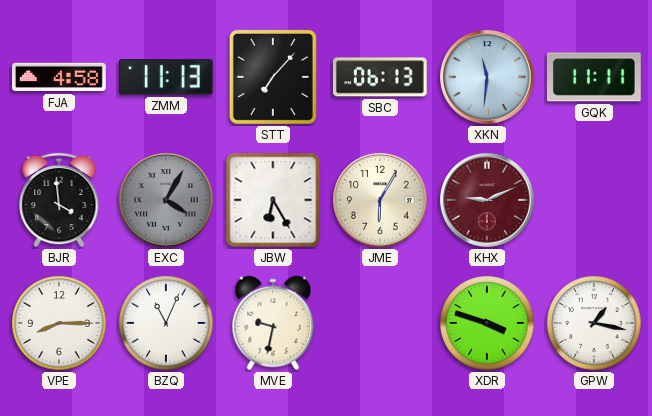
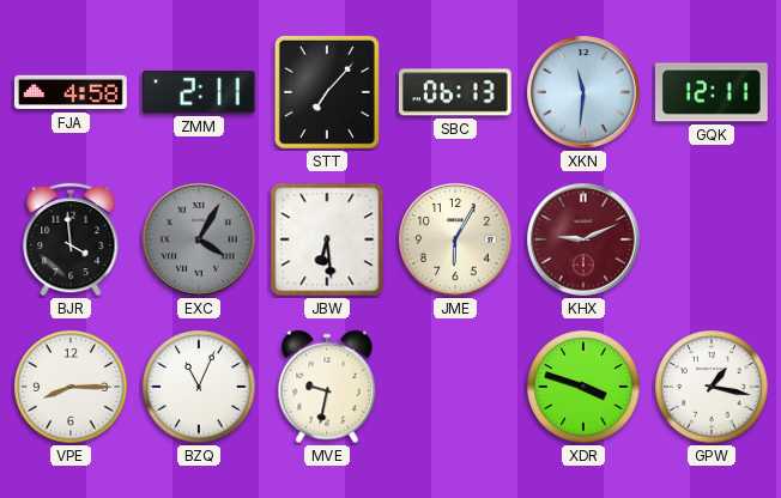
ZMM: 11:13 -> 2:11 (199, 92)
GQK: 11:11 -> 12:11 (713, 92)
JBW: 6:25 -> 6:29 (327, 239)
